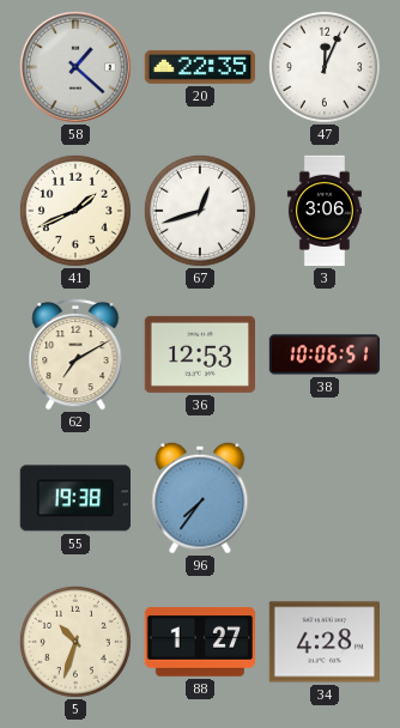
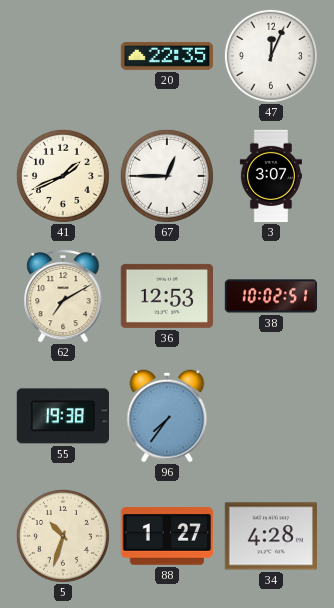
58: 1:22 -> none (75, 67)
67: 12:42 -> 12:45 (167, 176)
3: 3:06 -> 3:07 (271, 176)
38: 10:06 -> 10:02 (271, 296)
